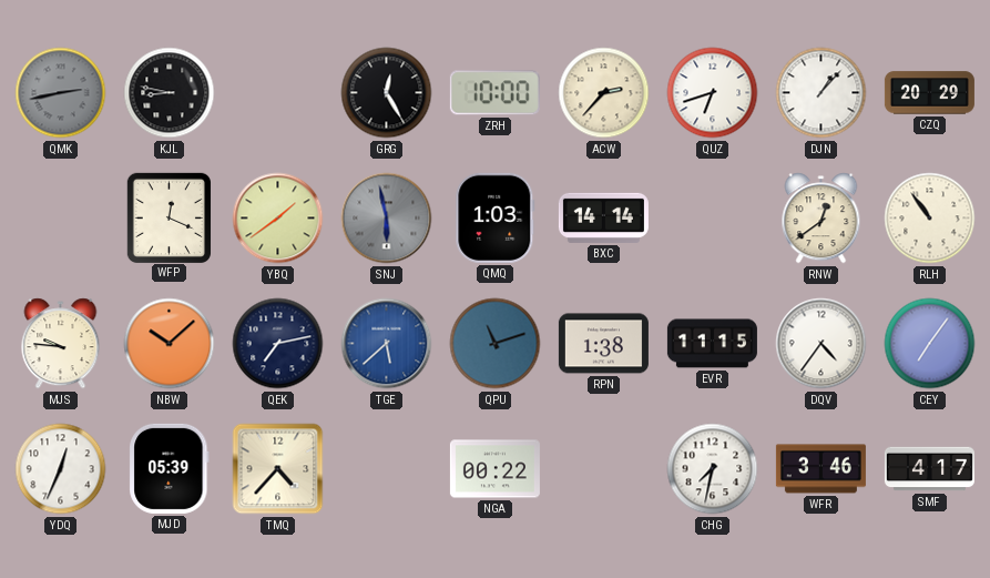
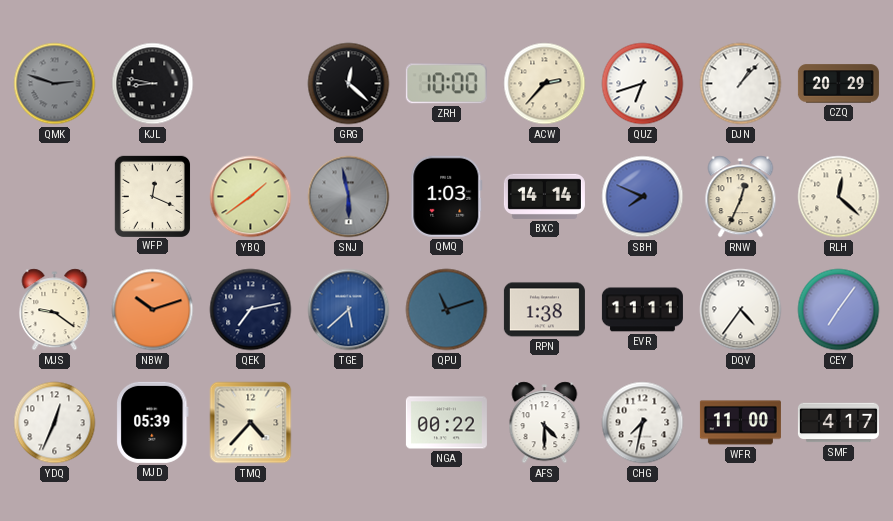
QMK: 2:43 -> 2:48 (55, 84)
GRG: 12:25 -> 12:22 (349, 84)
SBH: none -> 7:49 (643, 197)
RNW: 12:39 -> 12:34 (741, 197)
RLH: 10:54 -> 12:22 (839, 197)
MJS: 9:46 -> 9:21 (55, 310)
NBW: 10:08 -> 10:12 (153, 310)
EVR: 11:15 -> 11:11 (642, 310)
AFS: none -> 4:30 (545, 423)
WFR: 3:46 -> 11:00 (740, 423)
